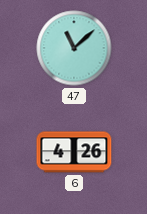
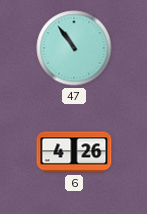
47: 11:08 -> 10:54 (74, 48)
